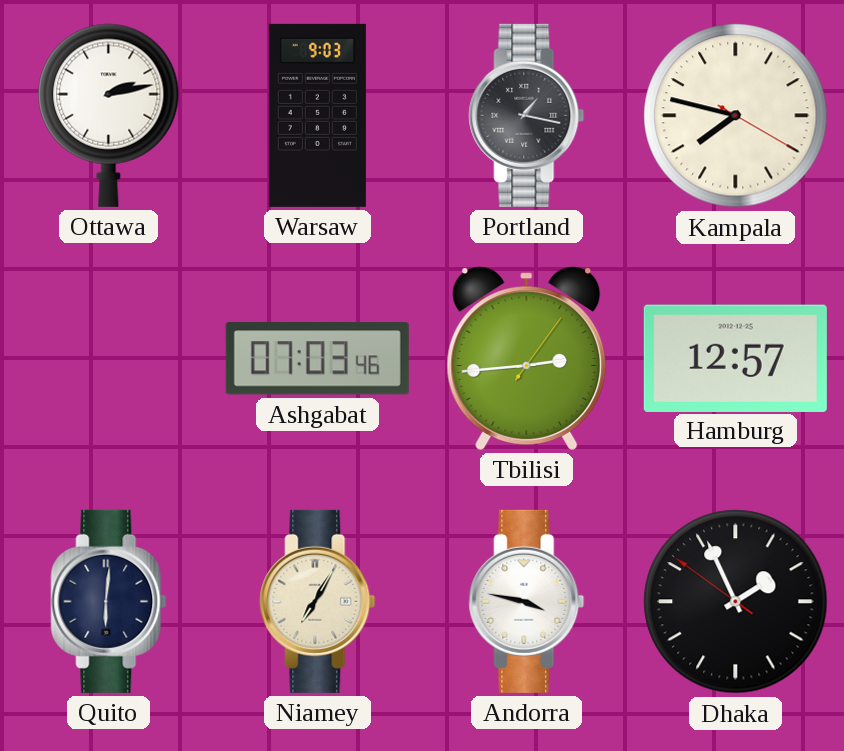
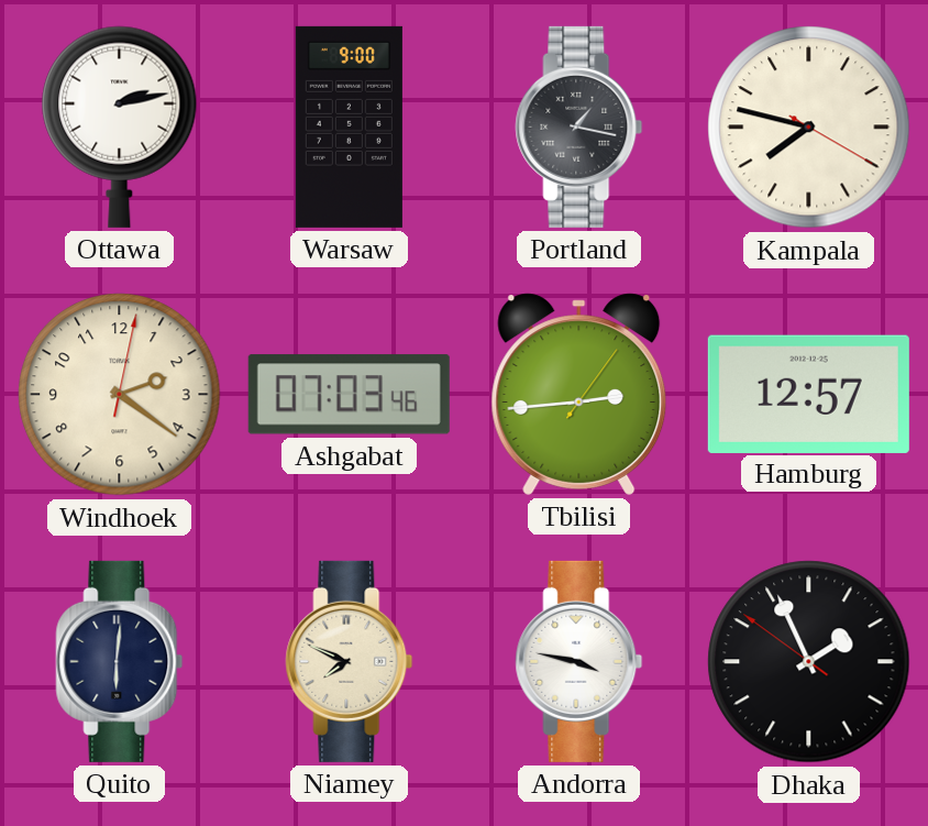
Warsaw: 9:03 -> 9:00 (349, 126)
Windhoek: none -> 2:21 (120, 395)
Niamey: 7:05 -> 7:49 (350, 661)
